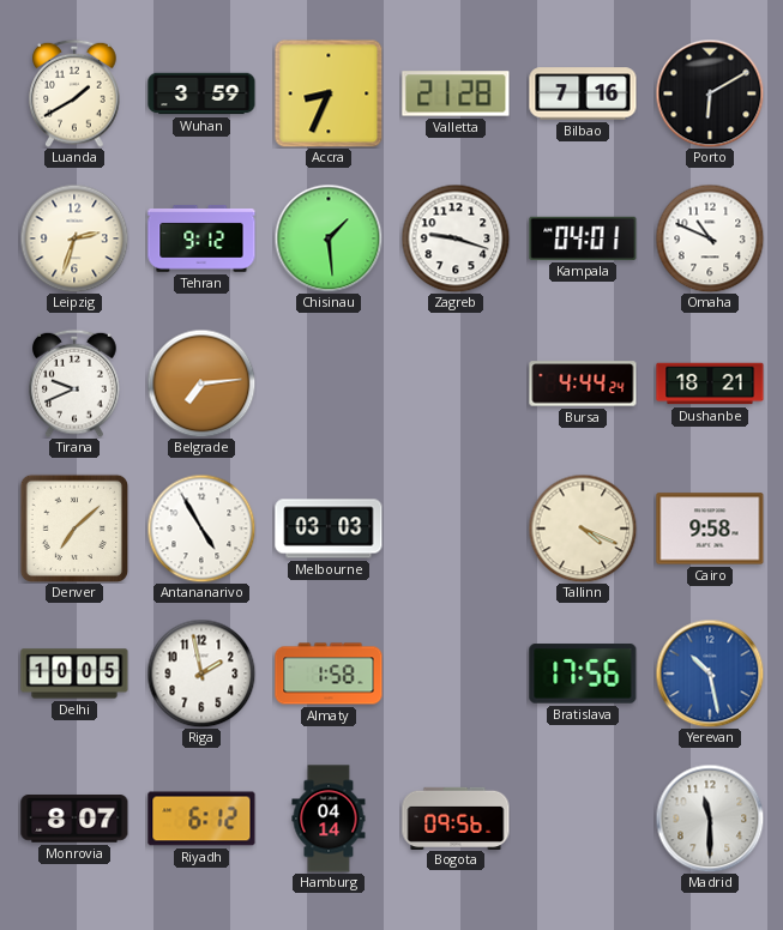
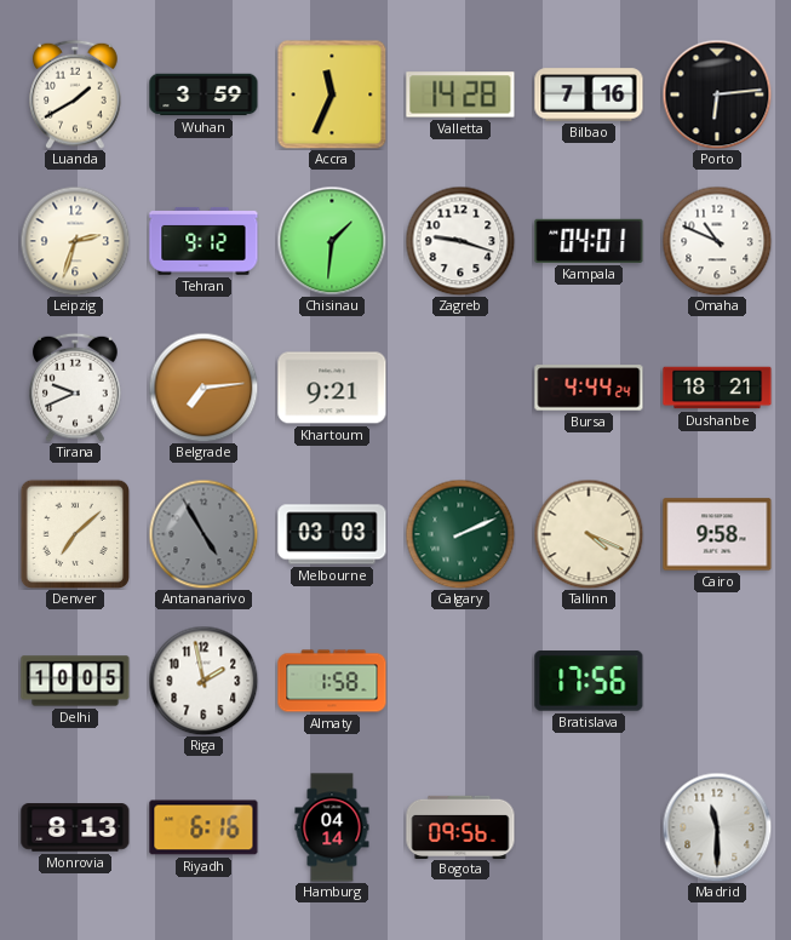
Accra: 8:34 -> 11:34 (332, 94)
Valletta: 21:28 -> 14:28 (460, 94)
Porto: 6:10 -> 6:14 (717, 94)
Chisinau: 1:29 -> 1:31 (332, 241)
Khartoum: none -> 9:21 (332, 388)
Antananarivo dial: white -> grey (204, 534)
Calgary: none -> 2:11 (460, 534)
Yerevan: 10:28 -> none (710, 674)
Monrovia: 8:07 -> 8:13 (75, 827)
Riyadh: 6:12 -> 6:16 (204, 827)
